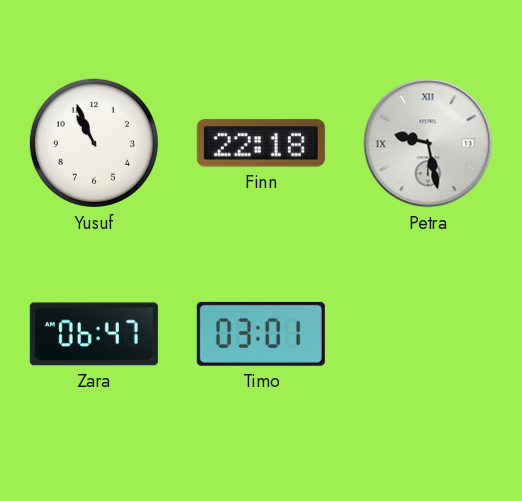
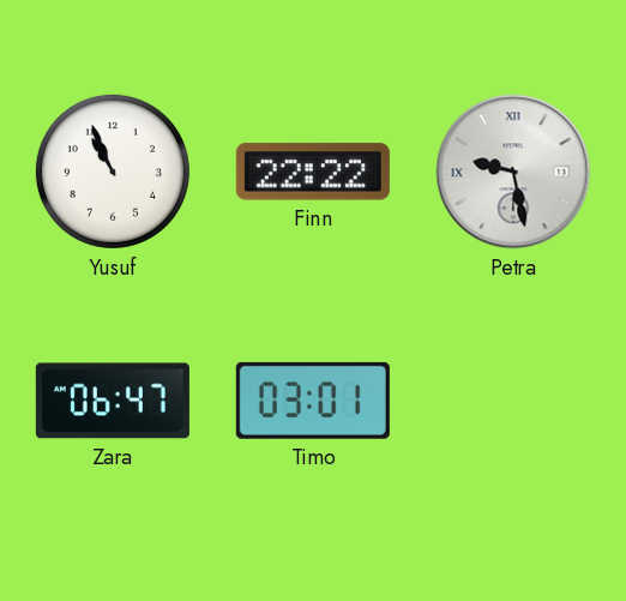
Finn: 22:18 -> 22:22 (313, 172)
